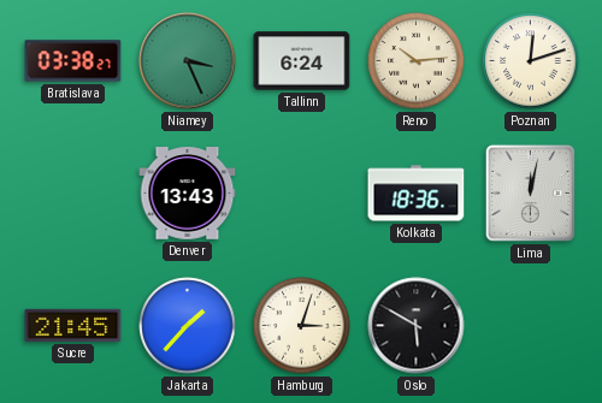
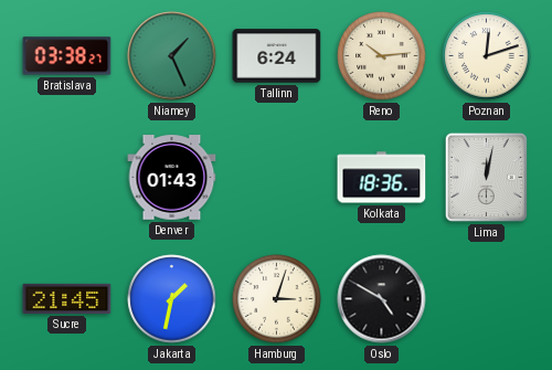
Niamey: 3:26 -> 1:26 (172, 56)
Denver: 13:43 -> 01:43 (172, 178)
Jakarta: 1:37 -> 1:32 (172, 299)
Oslo: 5:50 -> 4:50 (382, 299)
